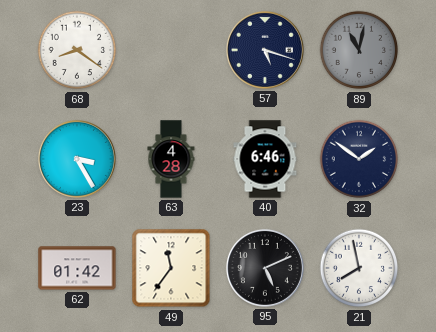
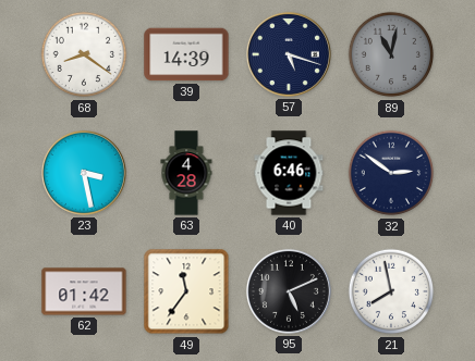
39: none -> 14:39 (186, 54)
23: 3:25 -> 3:28 (84, 173)
32: 1:51 -> 2:51 (391, 173)
